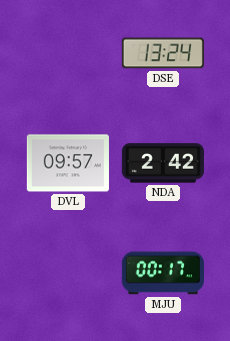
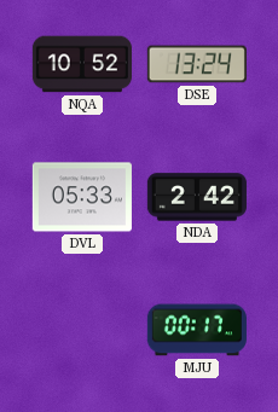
NQA: none -> 10:52 (82, 64)
DVL: 09:57 -> 05:33 (82, 197)
